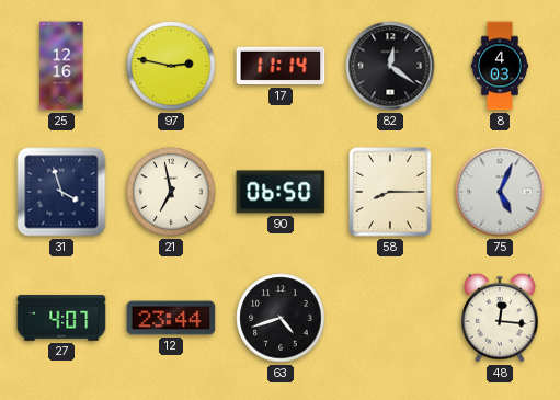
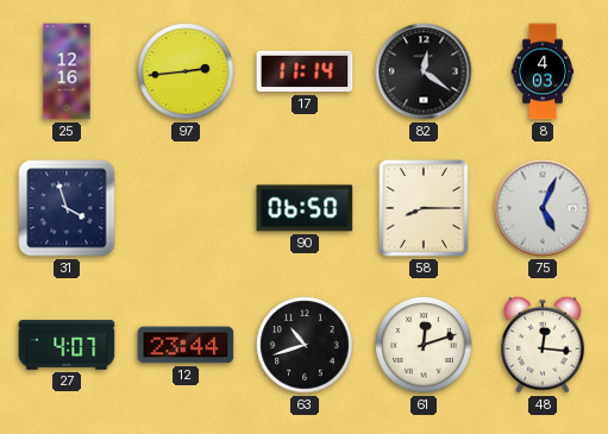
97: 2:47 -> 2:44 (186, 71)
21: 6:58 -> none (171, 192)
63: 4:42 -> 10:42 (305, 345)
61: none -> 12:12 (424, 345)
